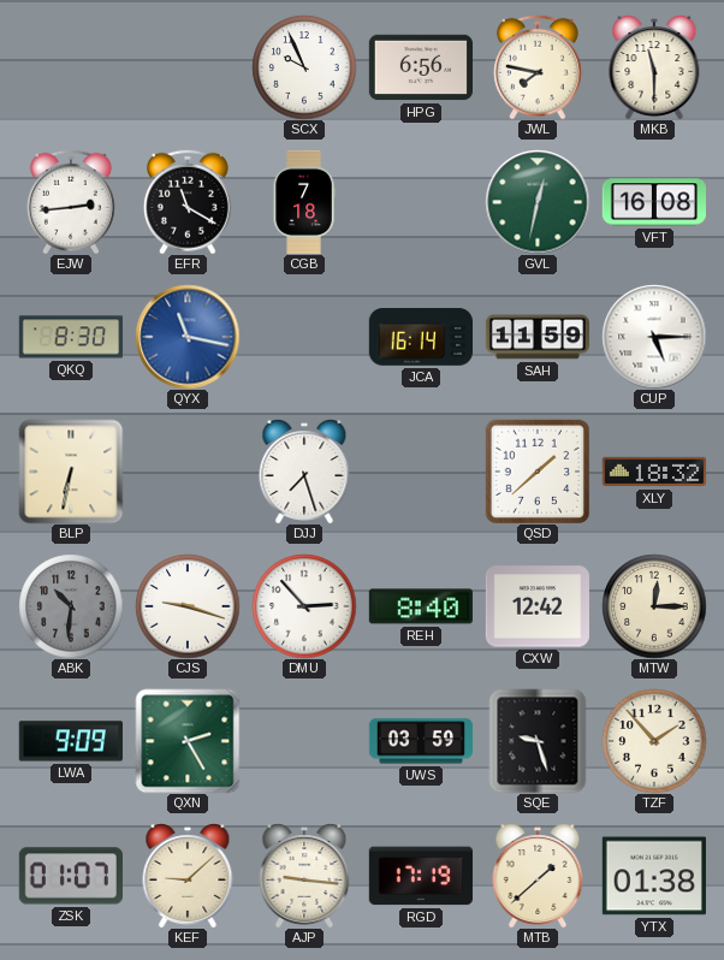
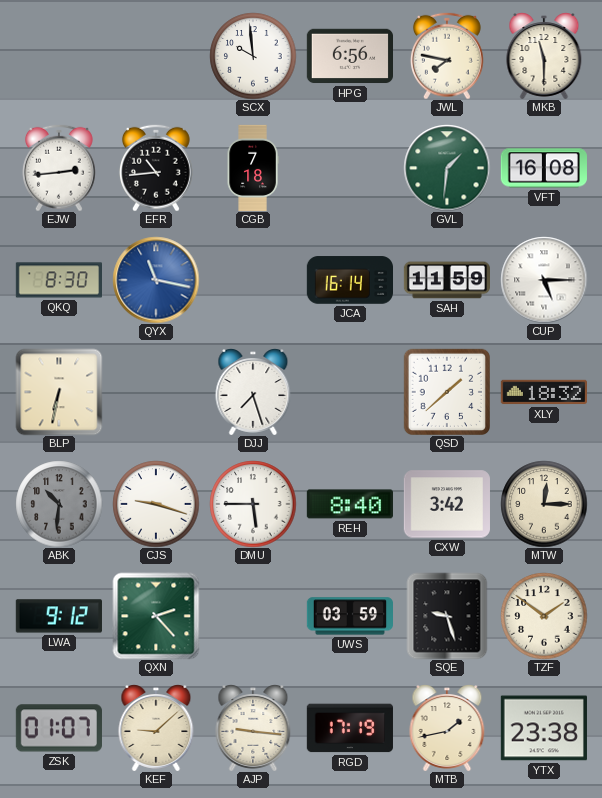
SCX: 9:56 -> 9:59 (253, 56)
EFR: 11:20 -> 10:44 (156, 168)
GVL: 12:32 -> 1:31 (447, 168)
DMU: 2:53 -> 5:45 (253, 504)
CXW: 12:42 -> 3:42 (447, 504)
LWA: 9:09 -> 9:12 (59, 616)
QXN: 2:25 -> 2:23 (156, 616)
TZF: 1:53 -> 1:51 (544, 616)
MTB: 1:38 -> 1:43 (447, 728)
YTX: 01:38 -> 23:38 (544, 728)
